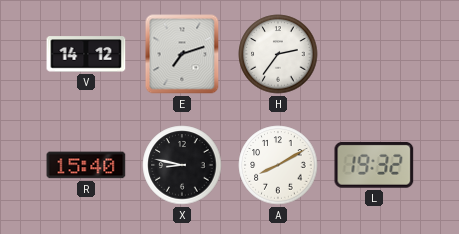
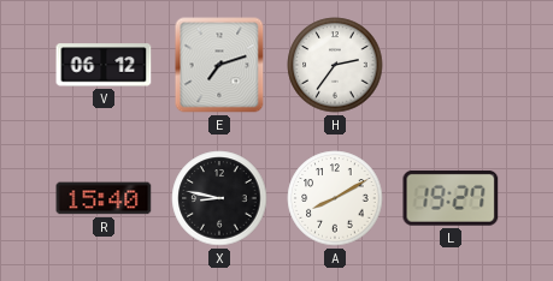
V: 14:12 -> 06:12 (104, 65)
L: 19:32 -> 19:27 (451, 198)
